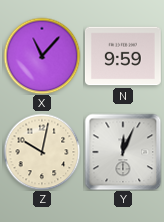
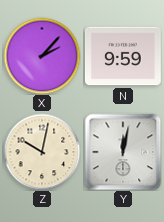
X: 11:07 -> 2:07 (42, 56)
Y: 12:04 -> 12:02 (123, 152)
